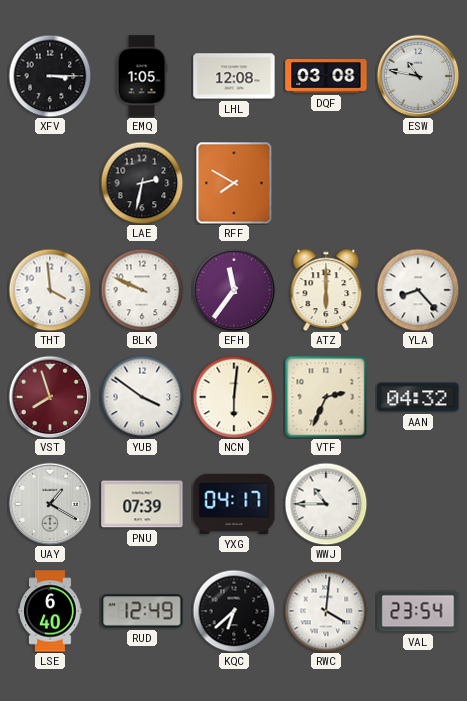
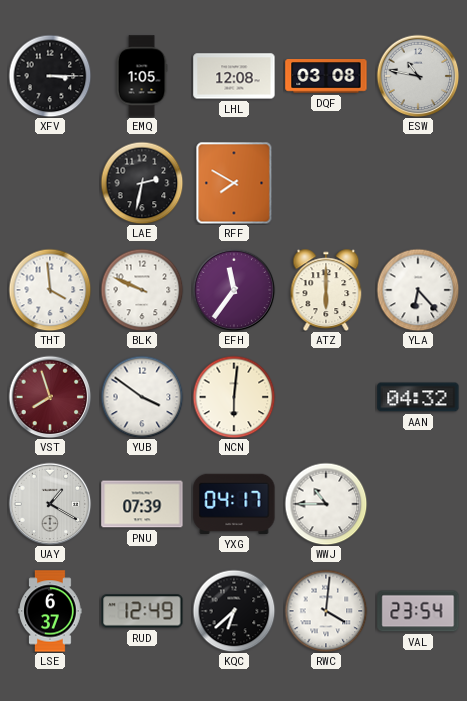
YLA: 8:23 -> 6:23 (418, 290)
VTF: 2:34 -> none (326, 397)
LSE: 6:40 -> 6:37 (50, 611)
